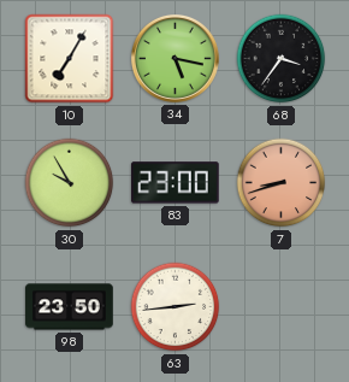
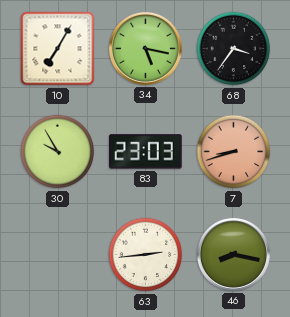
83: 23:00 -> 23:03 (146, 152)
98: 23:50 -> none (70, 307)
46: none -> 8:17 (233, 254)
